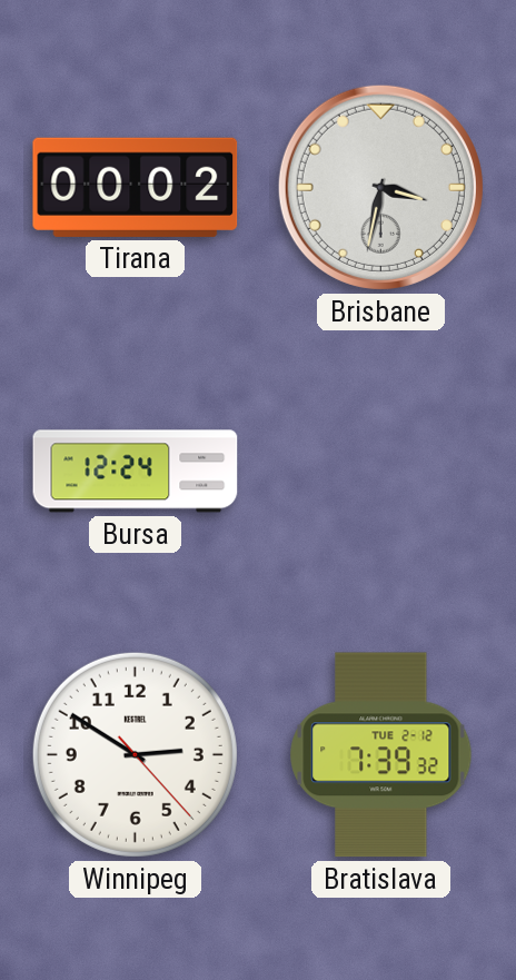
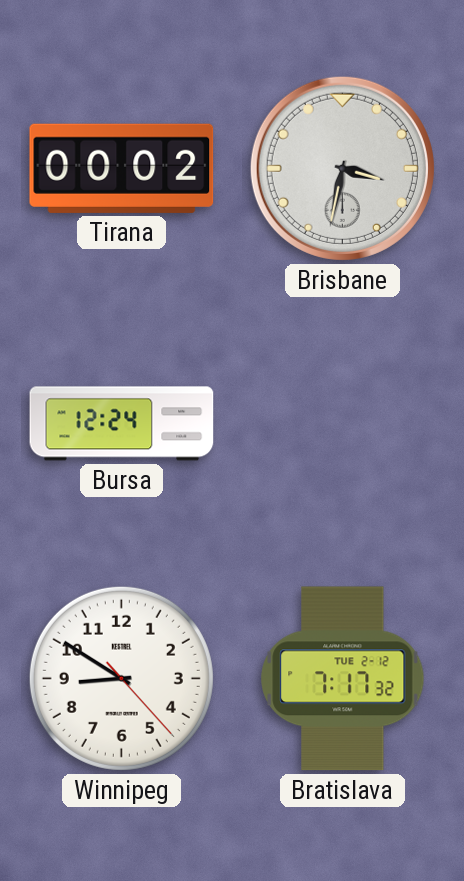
Winnipeg: 2:50 -> 8:50 (121, 678)
Bratislava: 7:39 -> 7:17 (343, 679)
